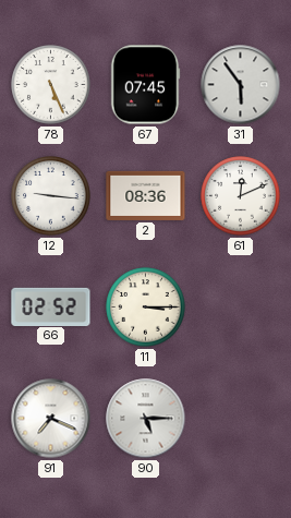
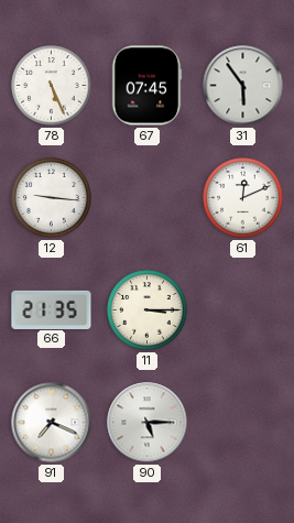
2: 08:36 -> none (146, 195)
66: 02:52 -> 21:35 (52, 309)
